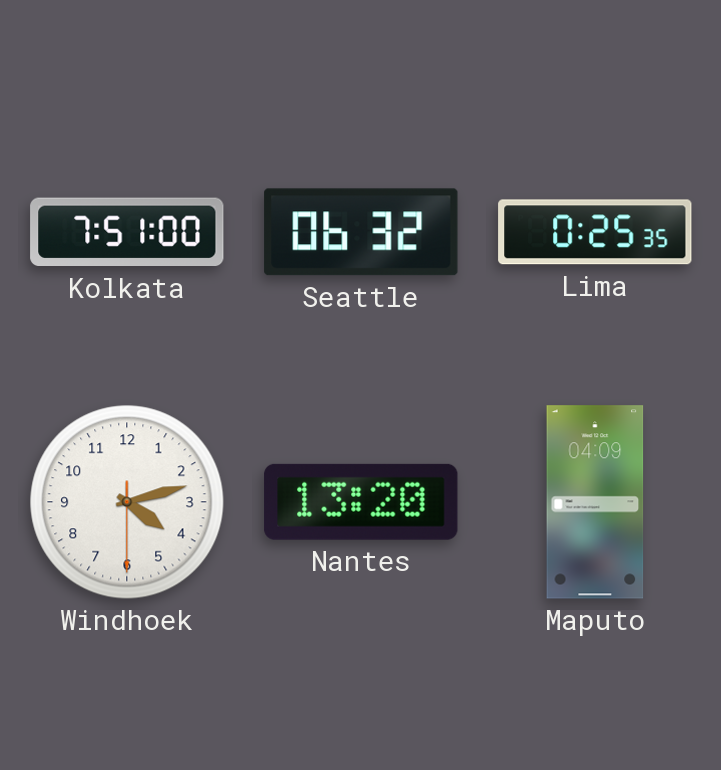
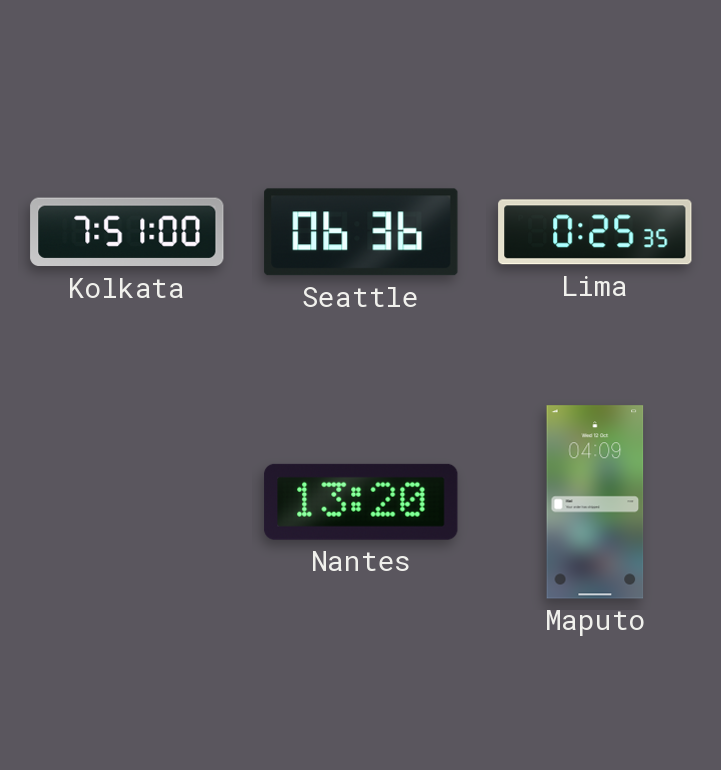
Seattle: 06:32 -> 06:36 (361, 232)
Windhoek: 4:12 -> none (127, 502)
